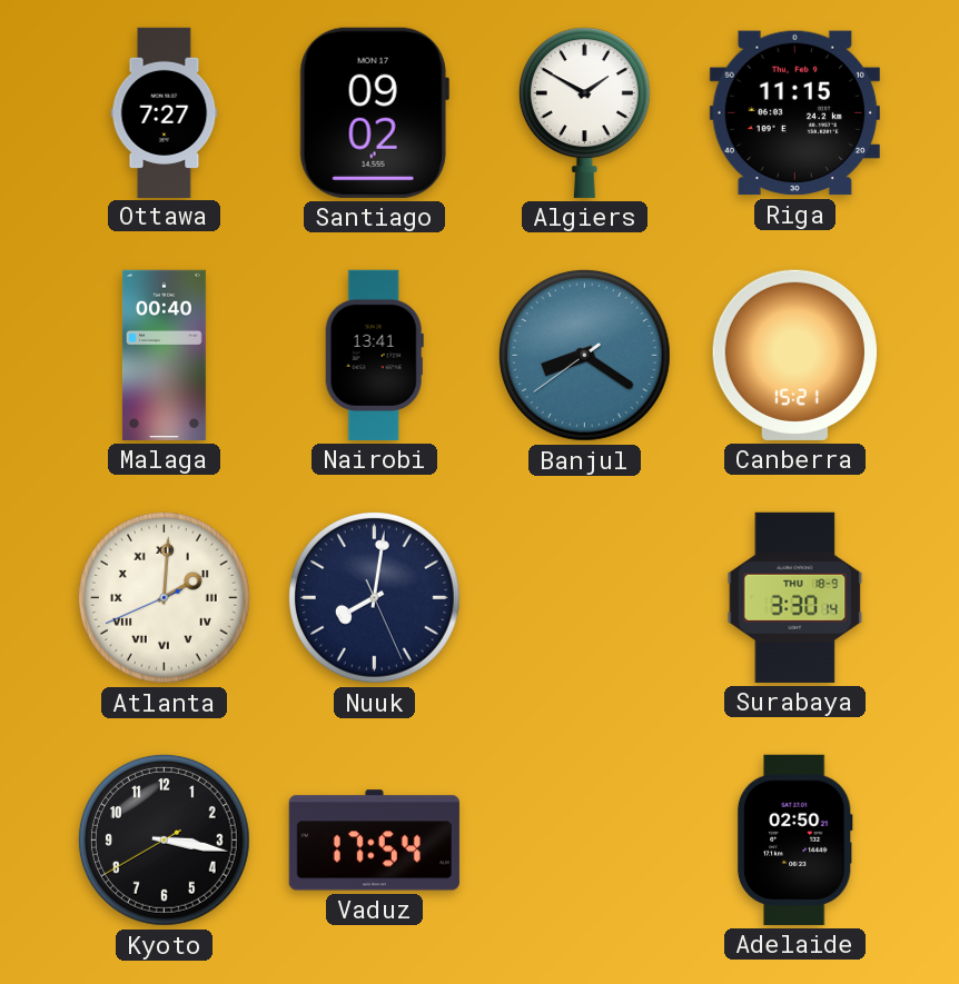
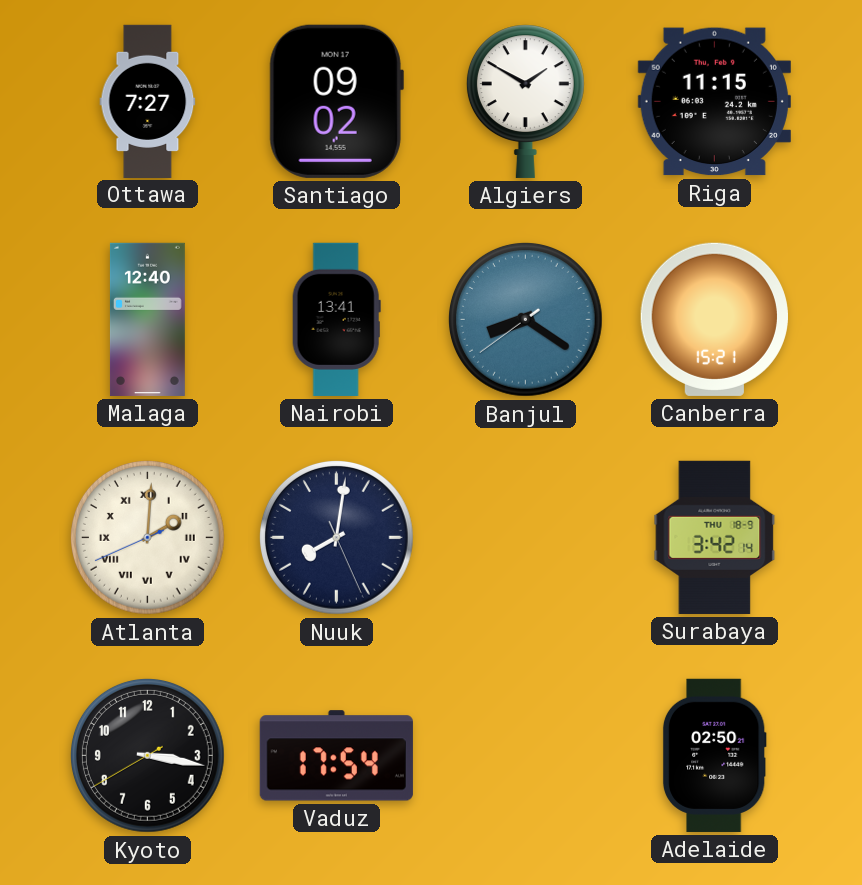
Malaga: 00:40 -> 12:40 (147, 319)
Surabaya: 3:30 -> 3:42 (715, 537)
